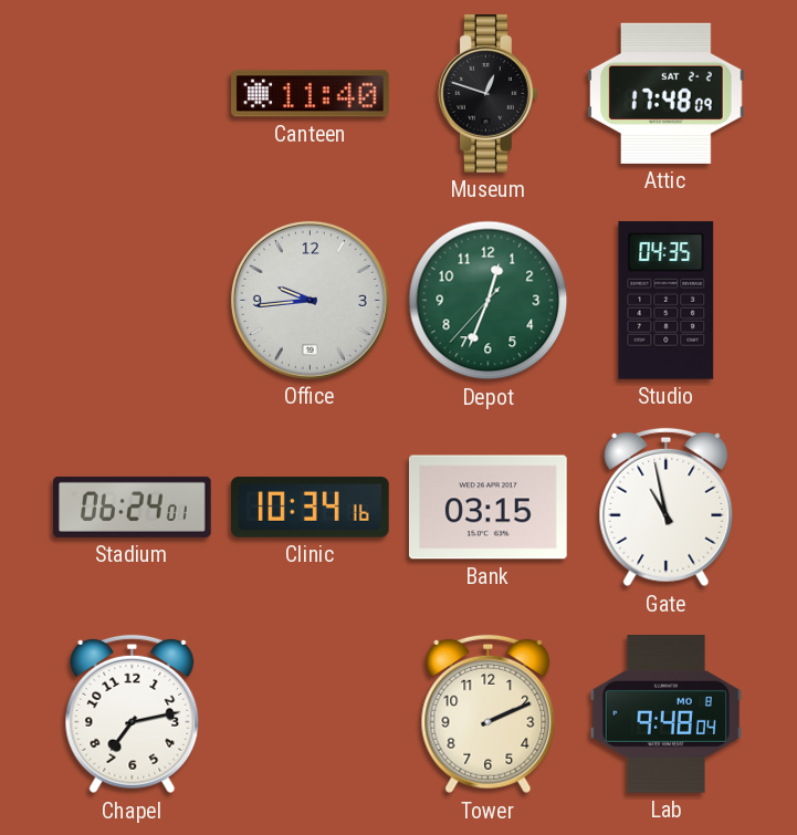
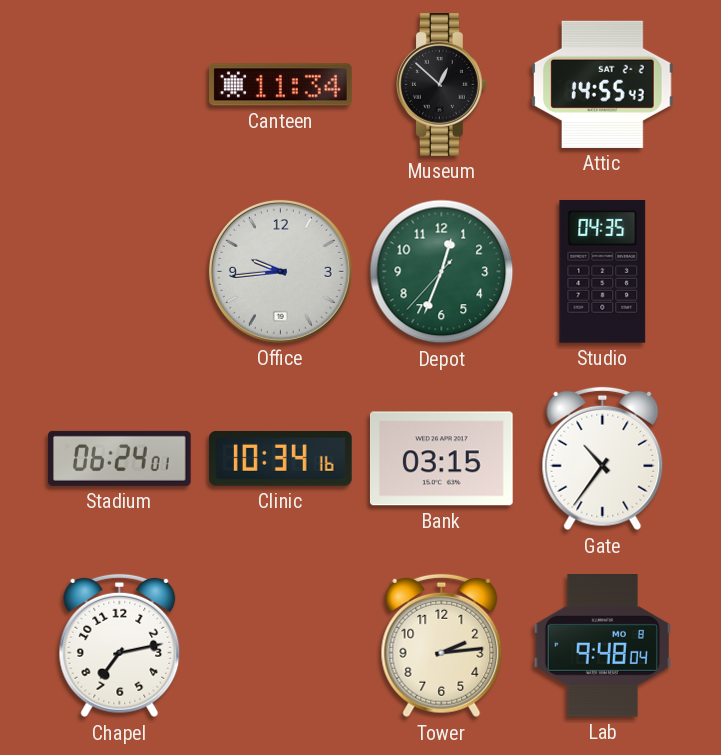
Canteen: 11:40 -> 11:34 (281, 85)
Museum: 12:48 -> 12:52 (442, 85)
Attic: 17:48 -> 14:55 (603, 84)
Gate: 10:58 -> 10:36 (603, 459)
Tower: 2:11 -> 2:14 (442, 646)
